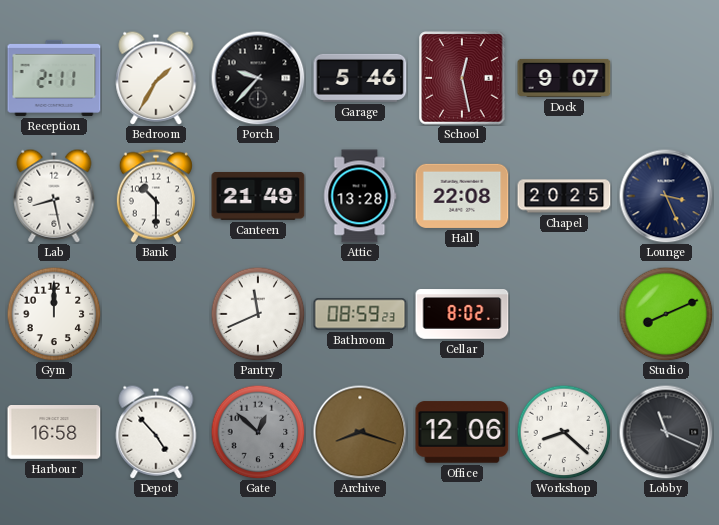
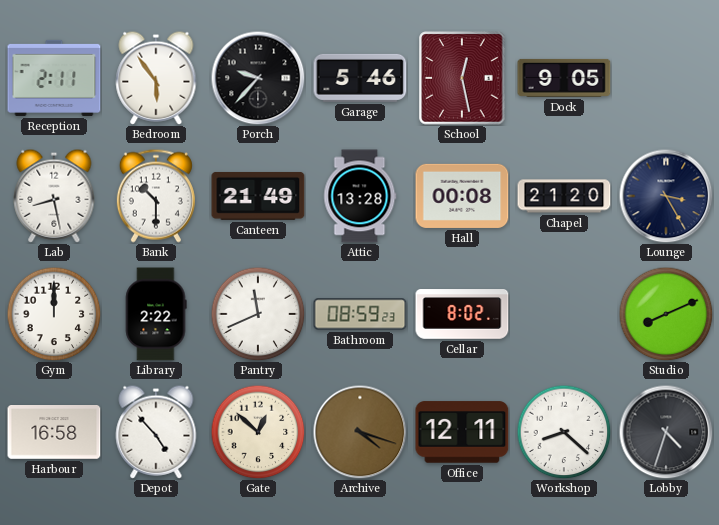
Bedroom: 1:35 -> 5:54 (156, 78)
Dock: 9:07 -> 9:05 (564, 78)
Hall: 22:08 -> 00:08 (462, 196)
Chapel: 20:25 -> 21:20 (564, 196)
Lounge: 3:26 -> 3:25 (666, 196)
Library: none -> 2:22 (156, 314)
Gate dial: grey -> cream (258, 432)
Archive: 8:18 -> 4:18 (360, 432)
Office: 12:06 -> 12:11 (462, 432)
Lobby: 11:19 -> 4:33 (666, 432)
